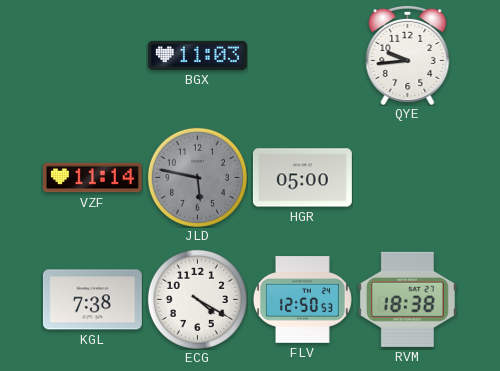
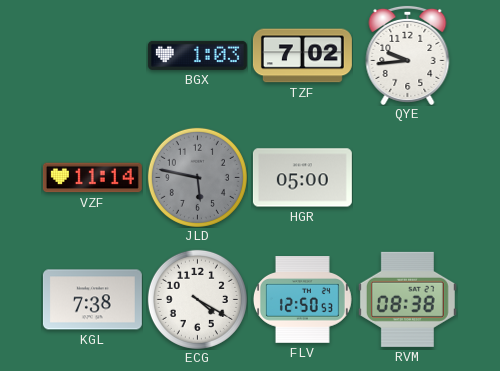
BGX: 11:03 -> 1:03 (197, 55)
TZF: none -> 7:02 (302, 56)
RVM: 18:38 -> 08:38 (407, 299)
